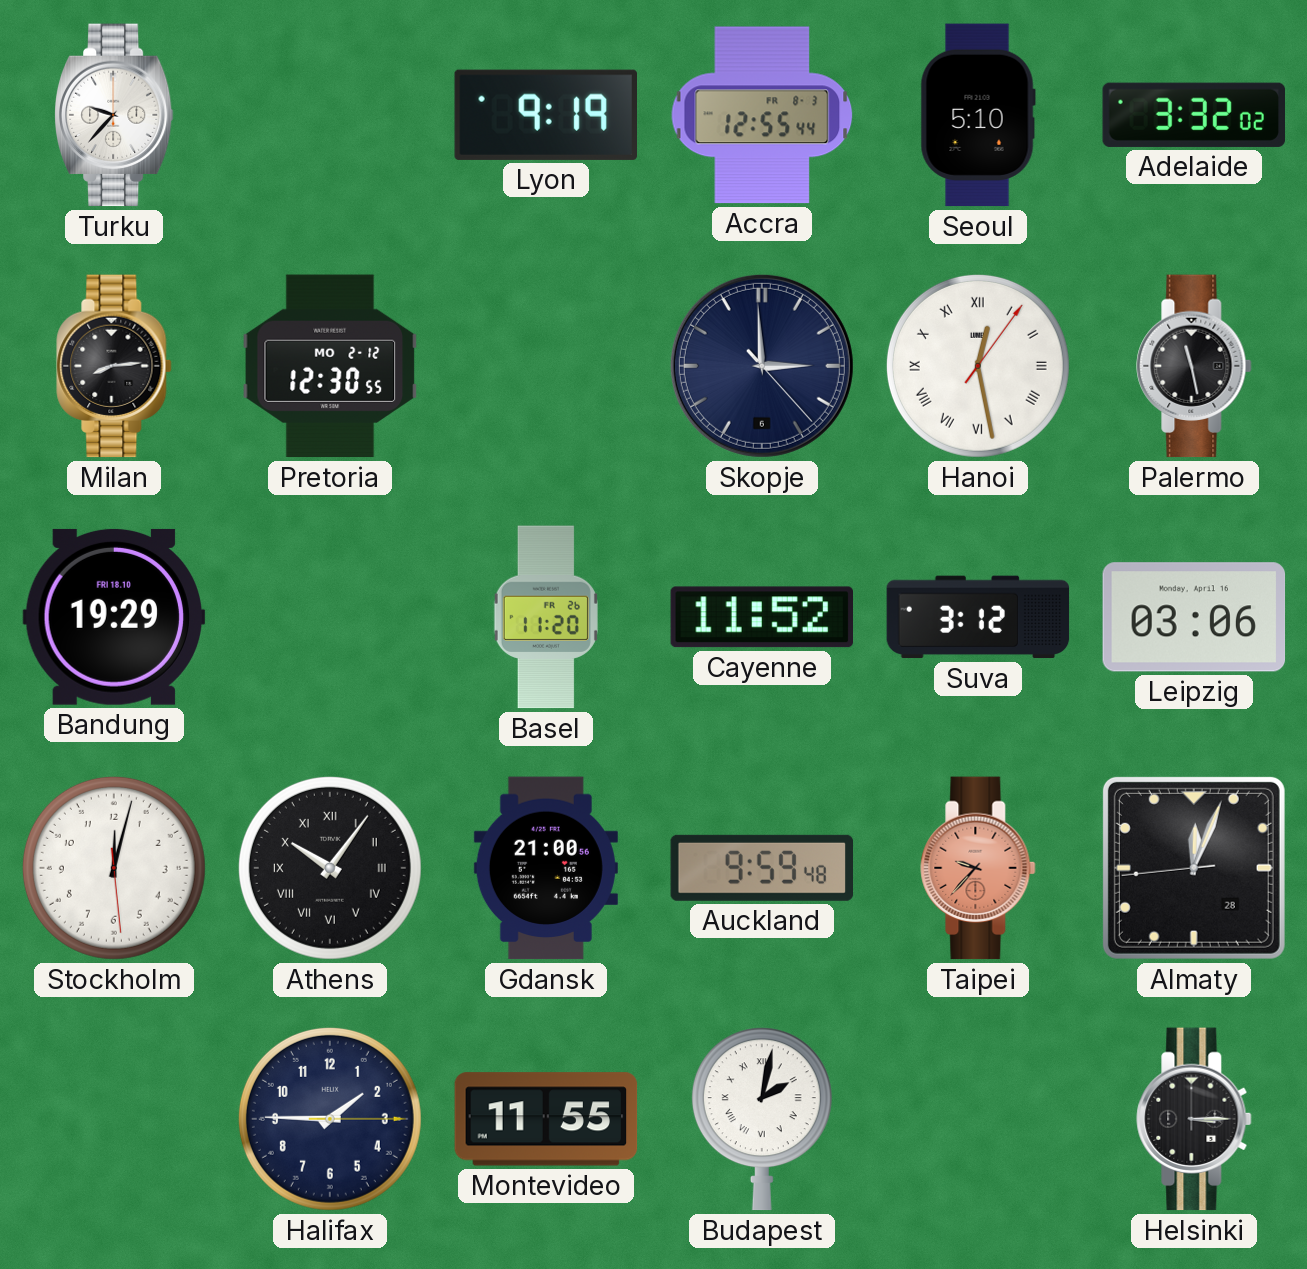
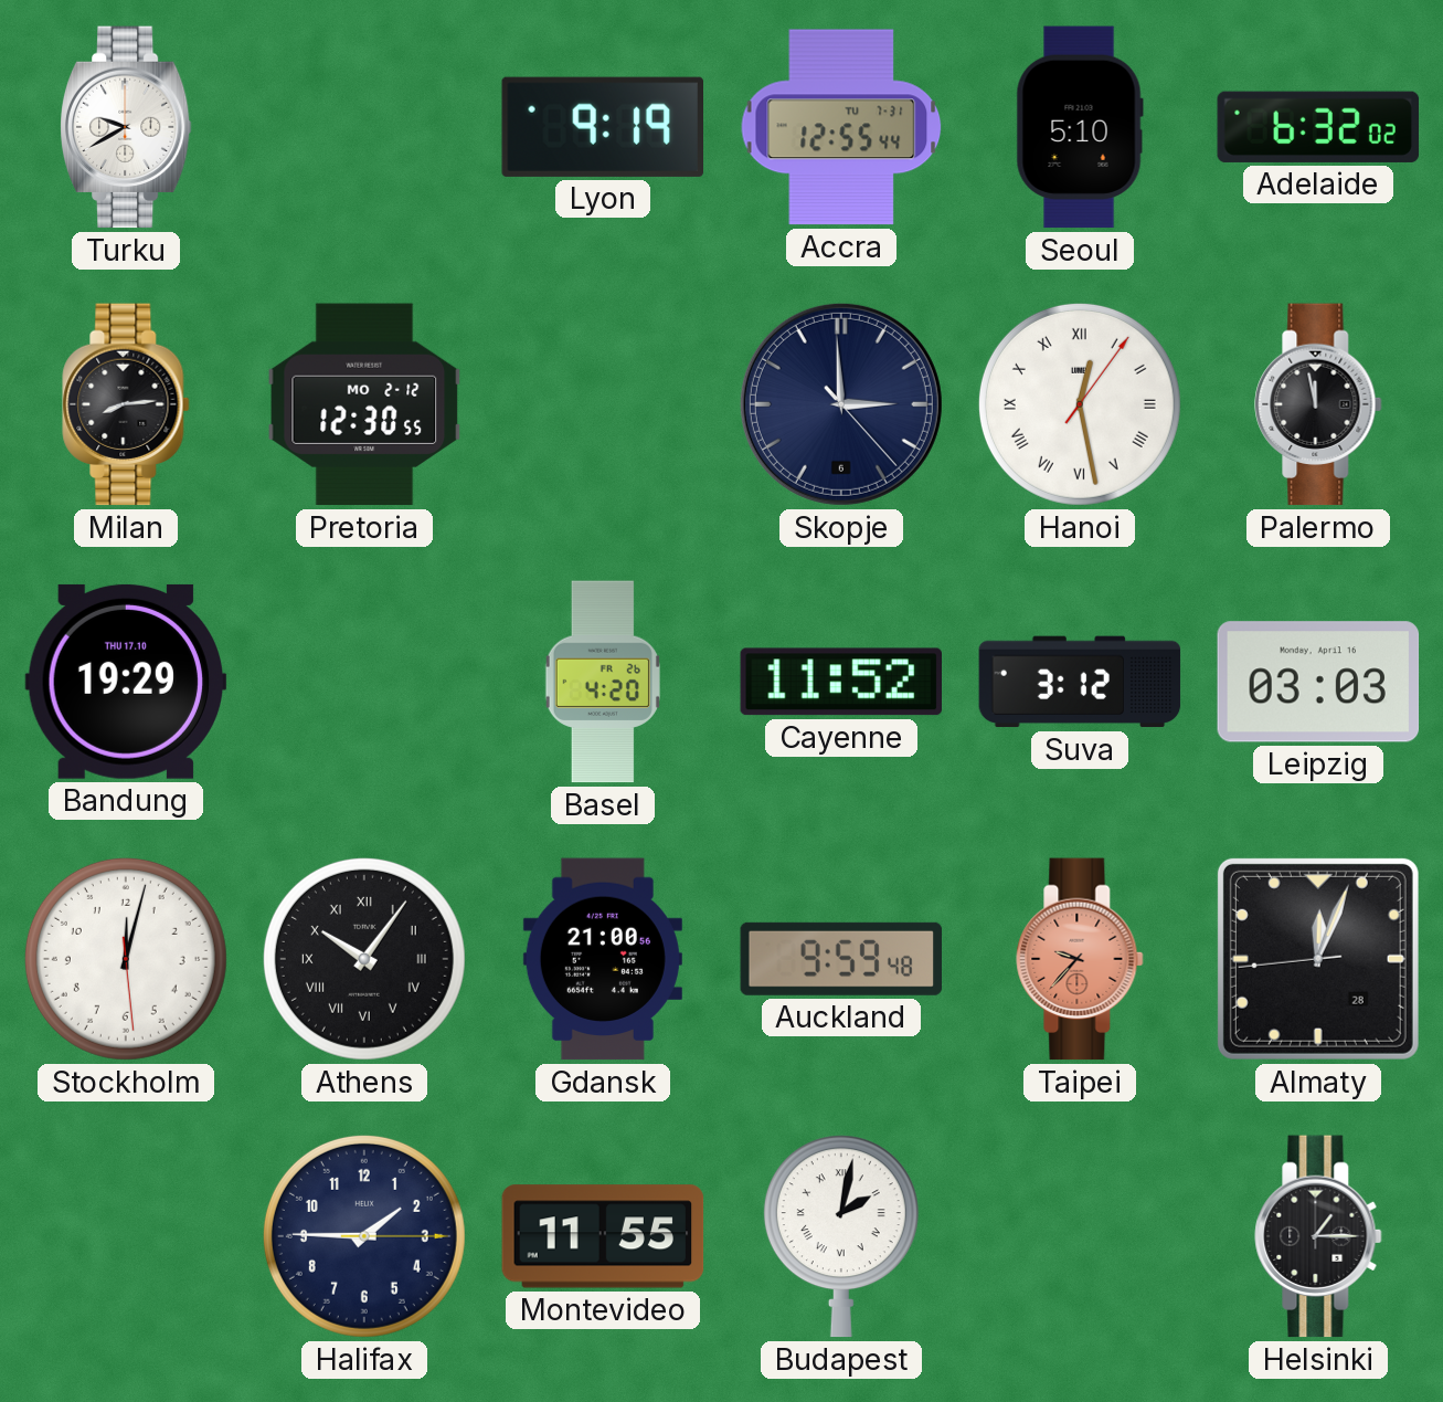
Turku: 9:37 -> 9:40 (126, 127)
Accra date: FR 8-3 -> TU 7-31 (841, 127)
Adelaide: 3:32 -> 6:32 (1317, 127)
Palermo: 11:28 -> 11:58 (1318, 404)
Bandung date: FRI 18.10 -> THU 17.10 (126, 682)
Basel: 11:20 -> 4:20 (603, 682)
Leipzig: 03:06 -> 03:03 (1318, 682)
Helsinki: 3:15 -> 1:15 (1318, 1236)
